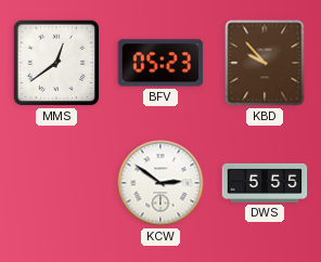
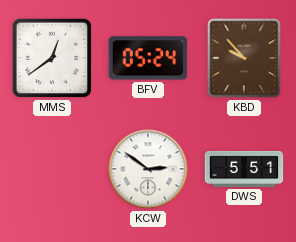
BFV: 05:23 -> 05:24 (148, 58)
DWS: 5:55 -> 5:51 (244, 169)
